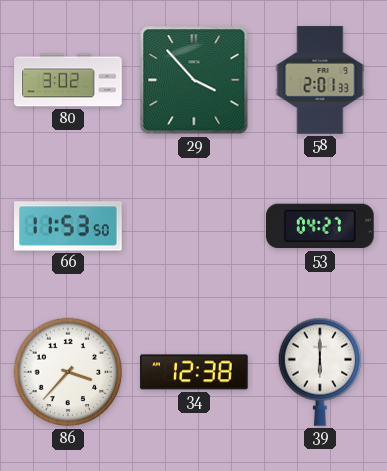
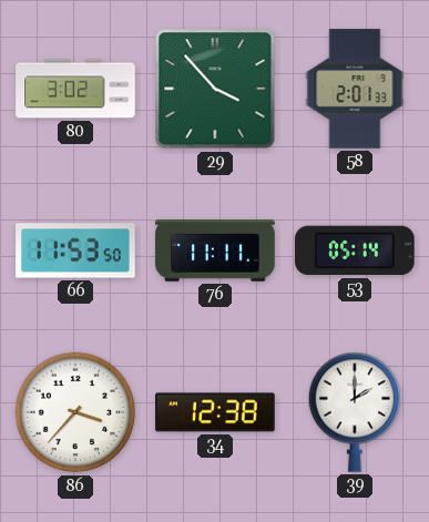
76: none -> 11:11 (215, 250)
53: 04:27 -> 05:14 (355, 250)
39: 6:00 -> 2:00 (355, 412)
